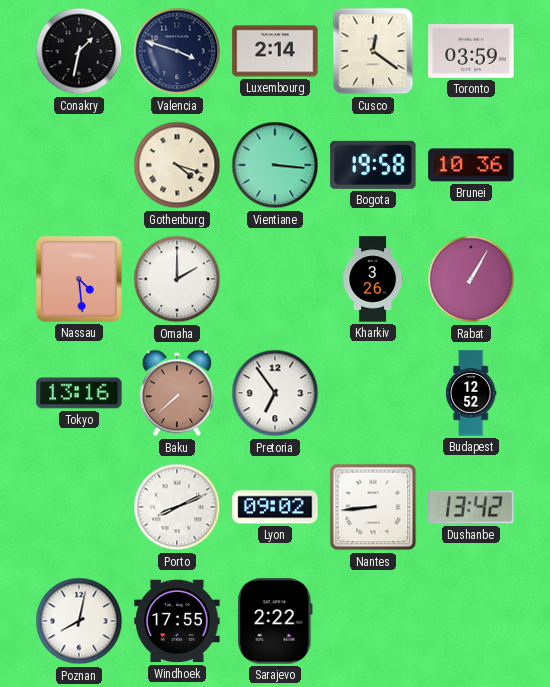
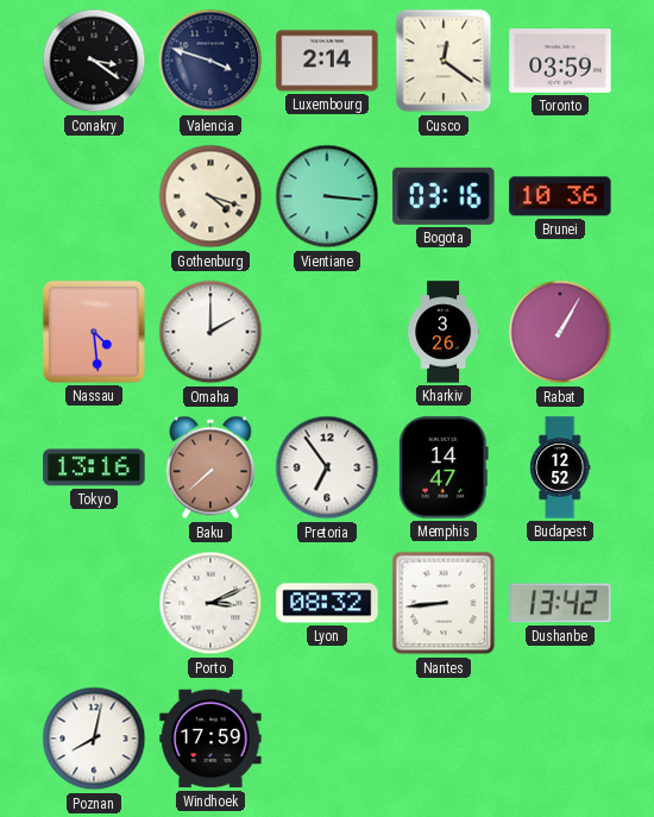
Conakry: 1:32 -> 3:21 (94, 61)
Bogota: 19:58 -> 03:16 (444, 196)
Memphis: none -> 14:47 (444, 467)
Porto: 8:11 -> 3:11 (210, 603)
Lyon: 09:02 -> 08:32 (327, 603)
Windhoek: 17:55 -> 17:59 (210, 739)
Sarajevo: 2:22 -> none (275, 621)
